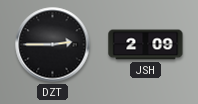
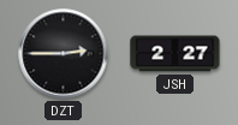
JSH: 2:09 -> 2:27 (175, 54)
